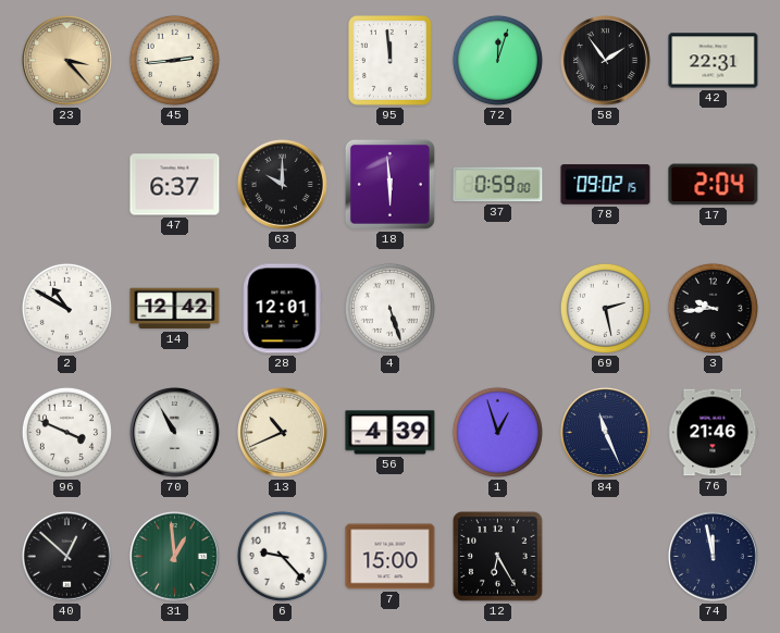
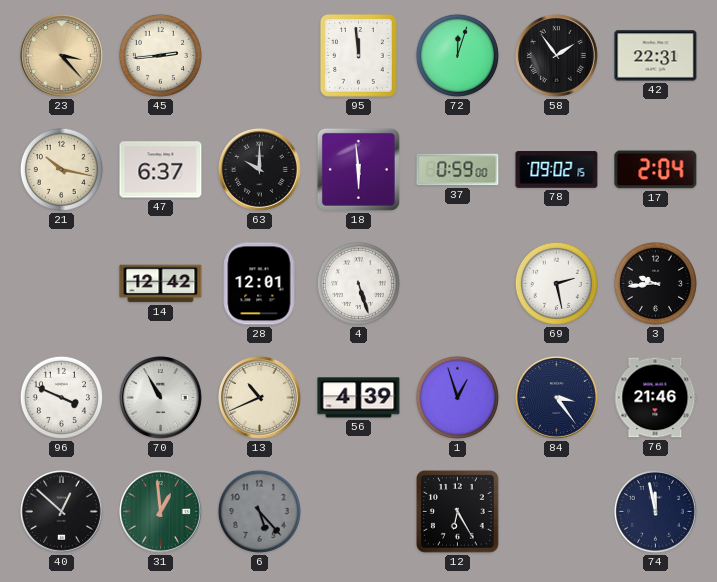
21: none -> 10:17 (61, 169)
2: 10:50 -> none (66, 308)
84: 11:26 -> 3:24 (556, 397)
6: 9:23 -> 5:23 (259, 511)
6 dial: white -> grey (259, 511)
7: 15:00 -> none (391, 557)
